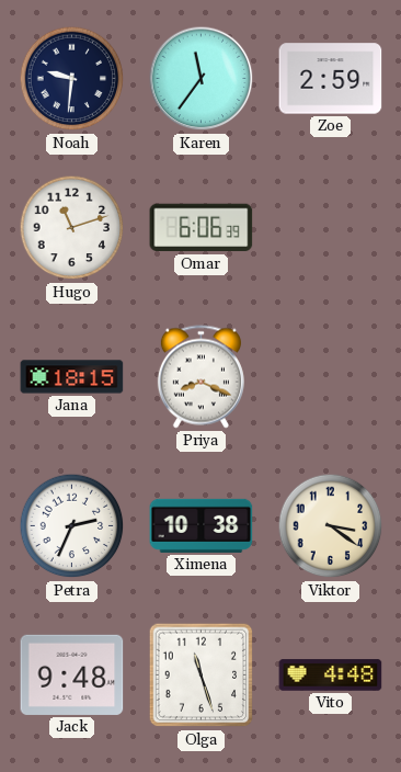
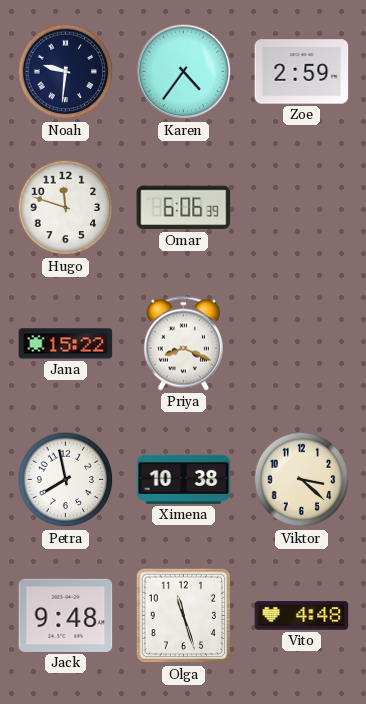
Karen: 11:36 -> 4:36 (184, 72)
Hugo: 11:12 -> 11:48 (66, 208)
Jana: 18:15 -> 15:22 (66, 344)
Petra: 2:34 -> 7:58 (66, 480)
Viktor: 3:21 -> 3:22 (302, 480)
